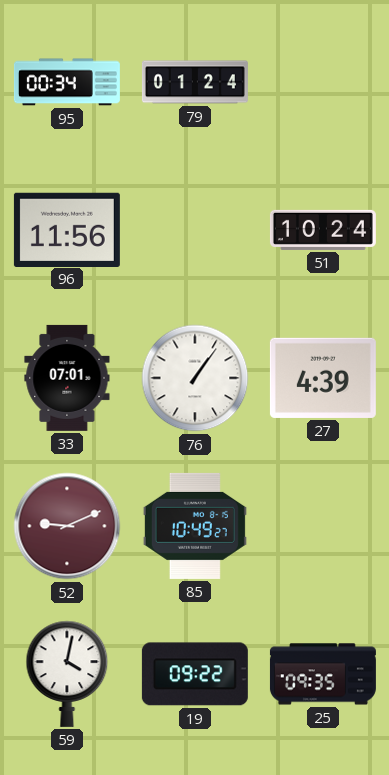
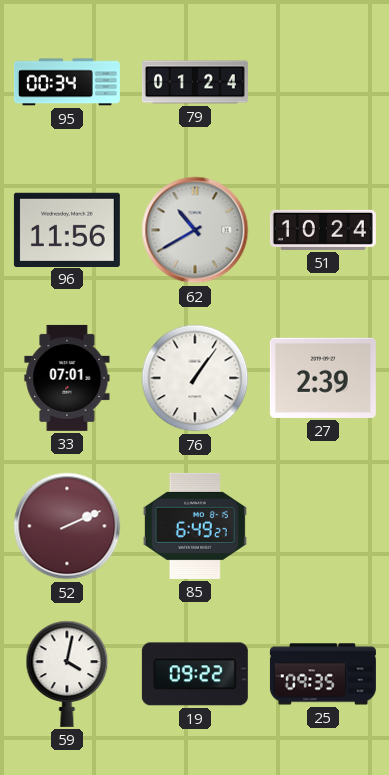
62: none -> 10:40 (195, 230)
27: 4:39 -> 2:39 (323, 378)
52: 9:11 -> 2:11 (67, 526)
85: 10:49 -> 6:49 (195, 526)
